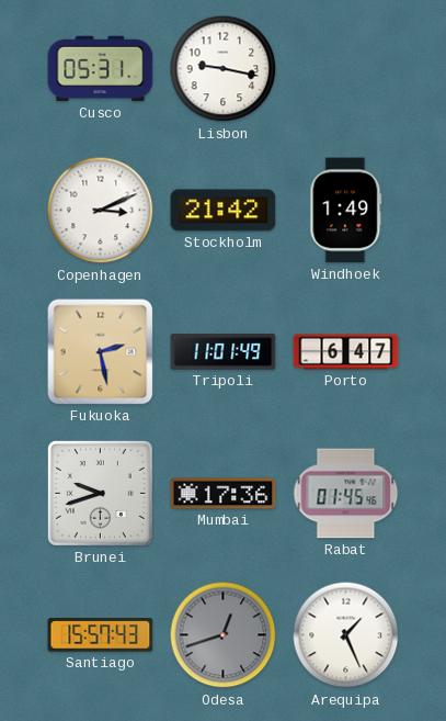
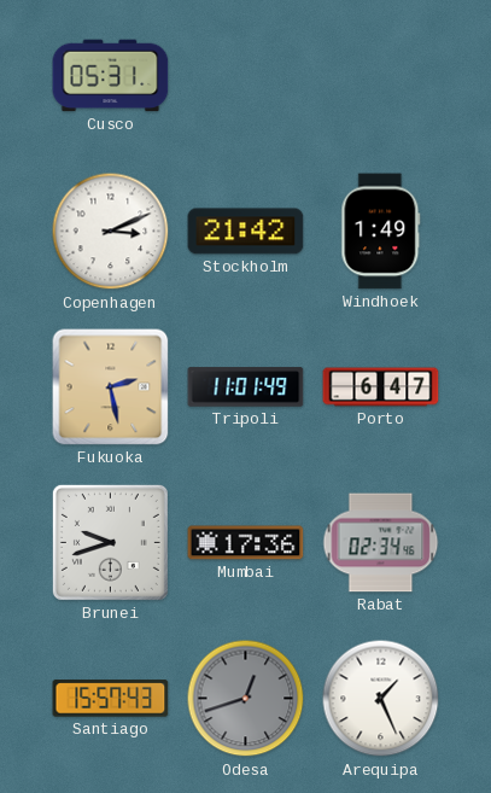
Lisbon: 9:17 -> none (224, 69)
Rabat: 01:45 -> 02:34 (381, 543)
